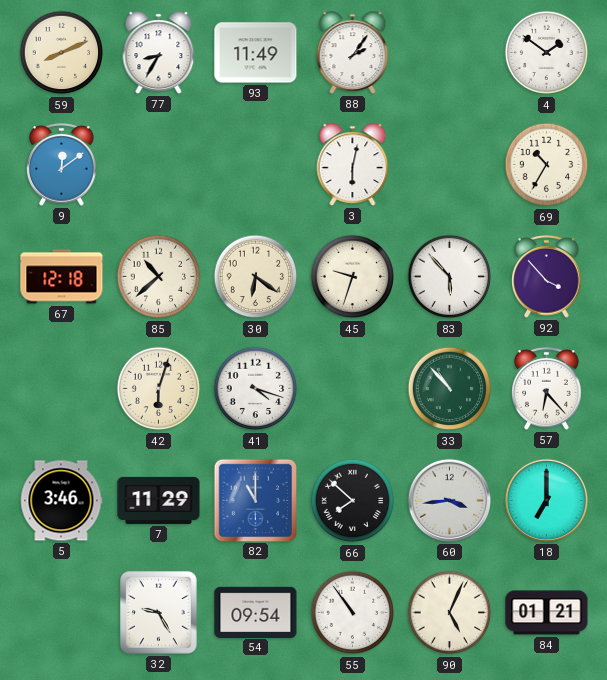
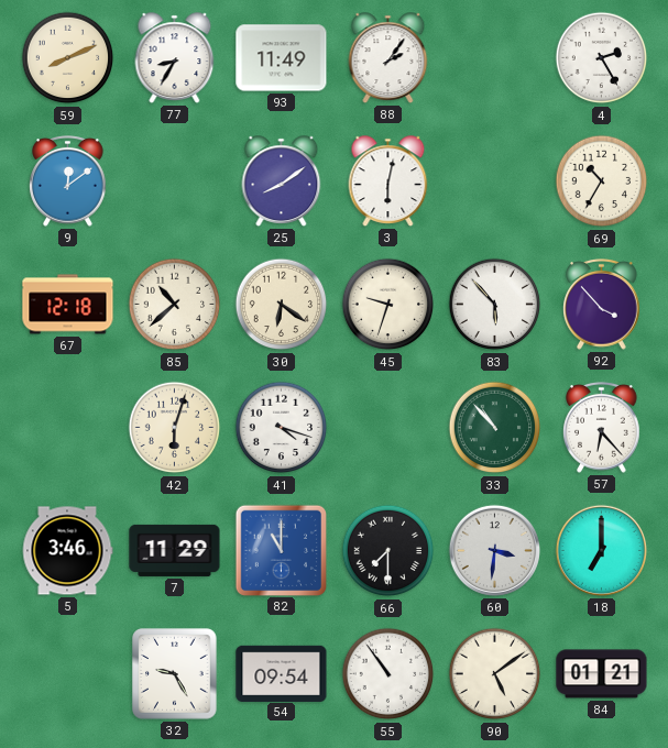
4: 1:51 -> 2:25 (602, 58)
25: none -> 8:09 (282, 182)
66: 7:52 -> 7:30 (388, 551)
60: 3:44 -> 3:31 (494, 550)
90: 5:04 -> 5:09 (495, 674)
